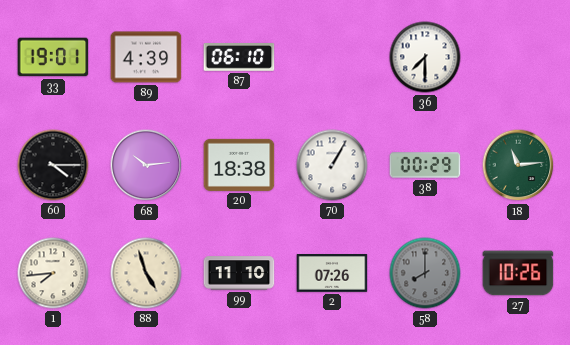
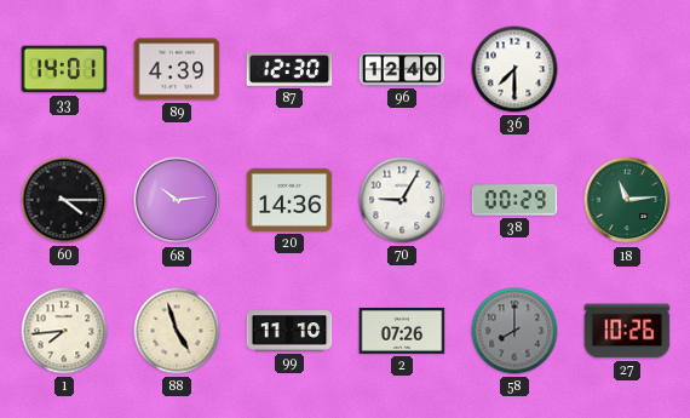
33: 19:01 -> 14:01 (64, 69)
87: 06:10 -> 12:30 (289, 70)
96: none -> 12:40 (402, 69)
20: 18:38 -> 14:36 (289, 200)
70: 1:05 -> 9:05 (402, 200)
